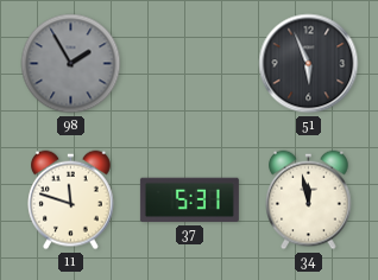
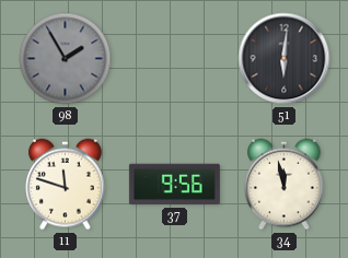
51: 5:56 -> 6:01 (285, 59)
37: 5:31 -> 9:56 (174, 185)
